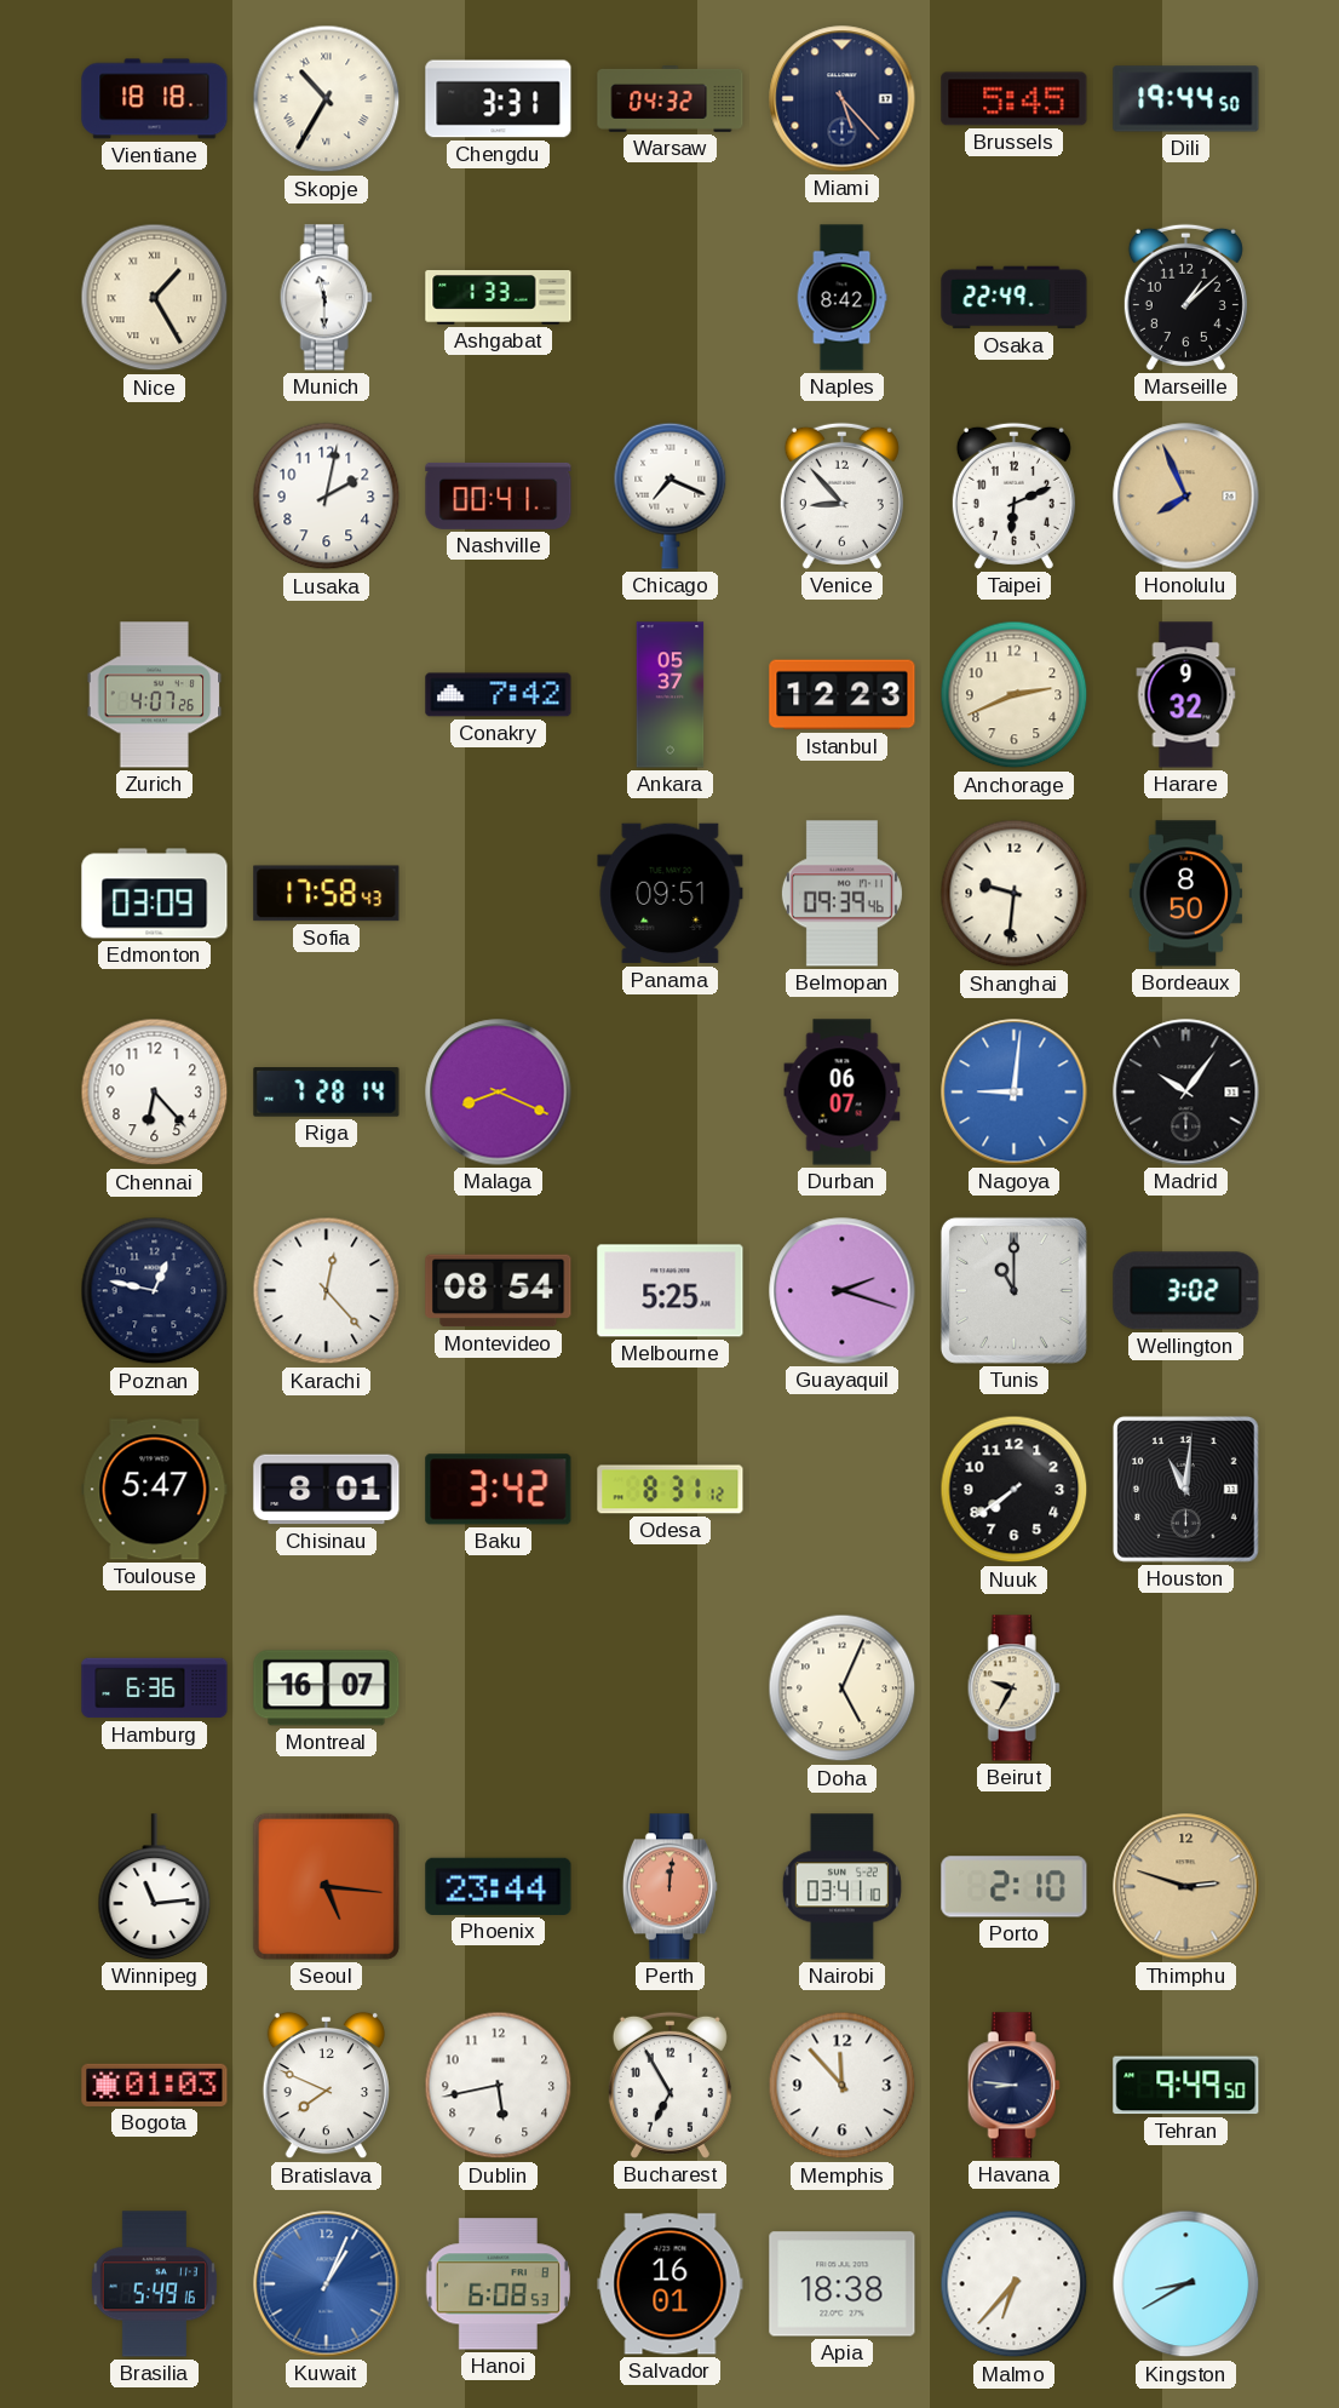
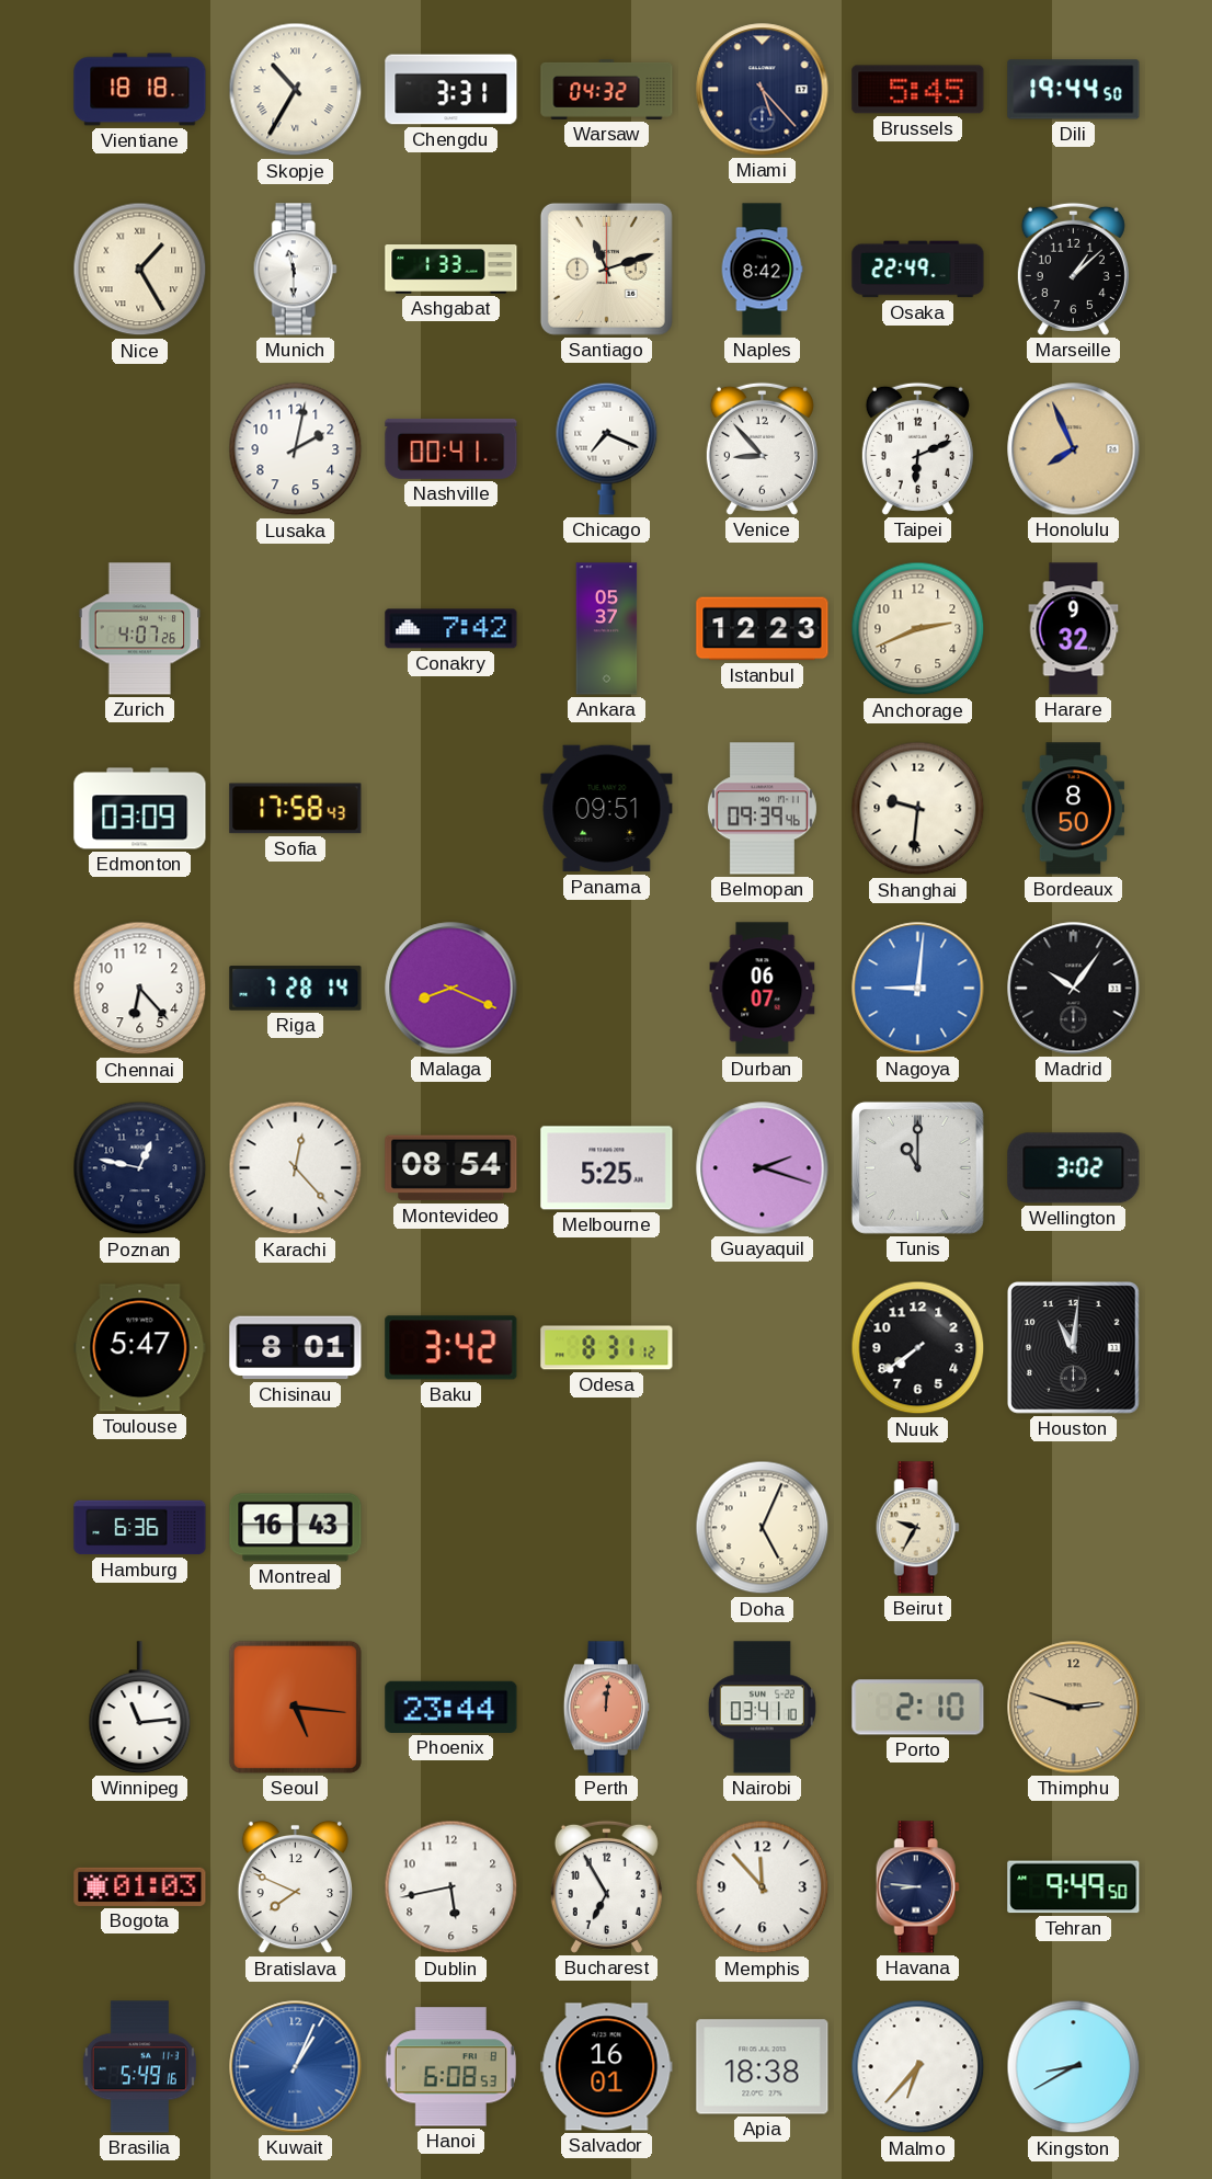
Santiago: none -> 11:12 (606, 269)
Montreal: 16:07 -> 16:43 (296, 1528)
